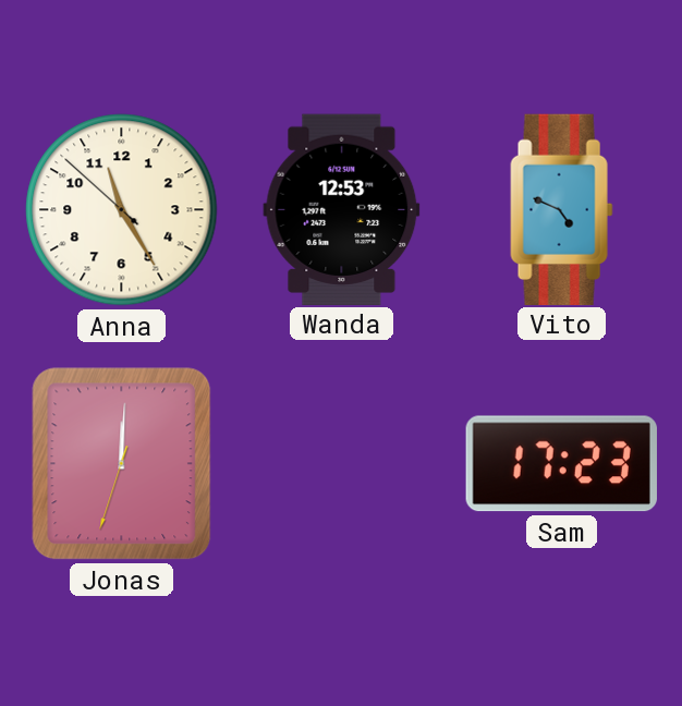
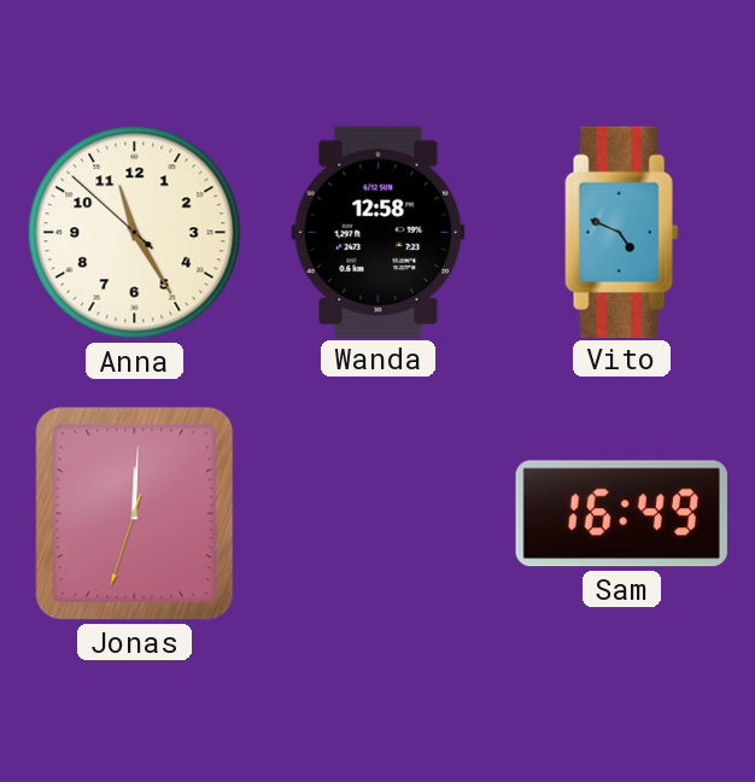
Wanda: 12:53 -> 12:58 (379, 232)
Sam: 17:23 -> 16:49 (621, 514)
